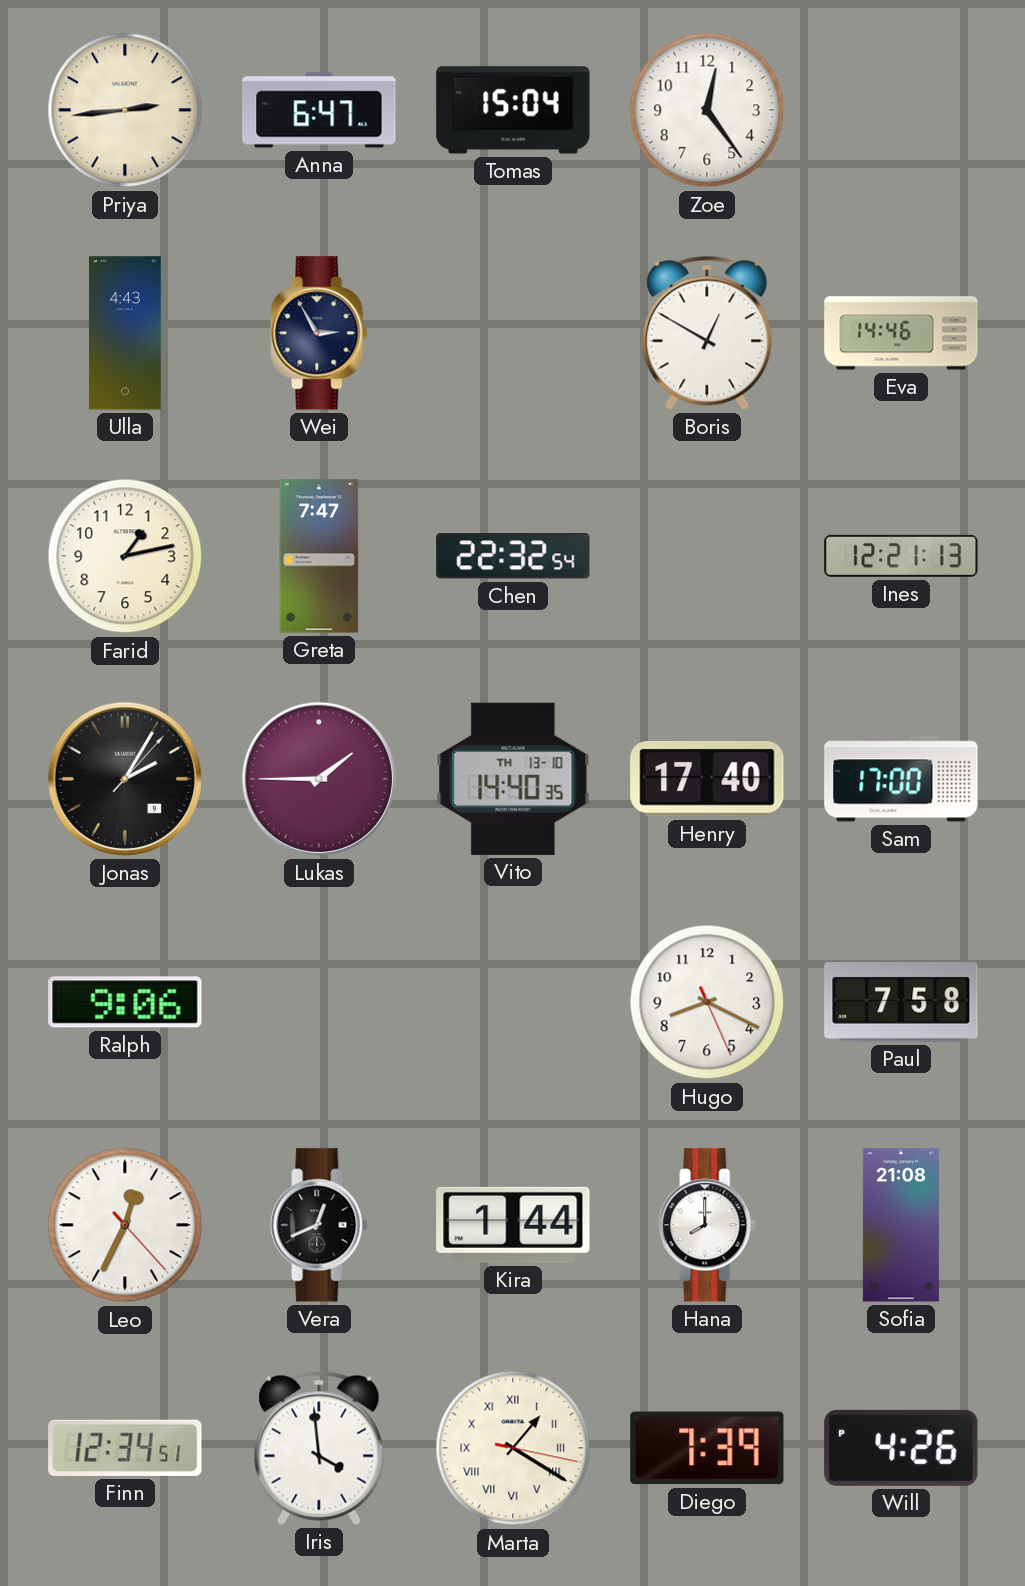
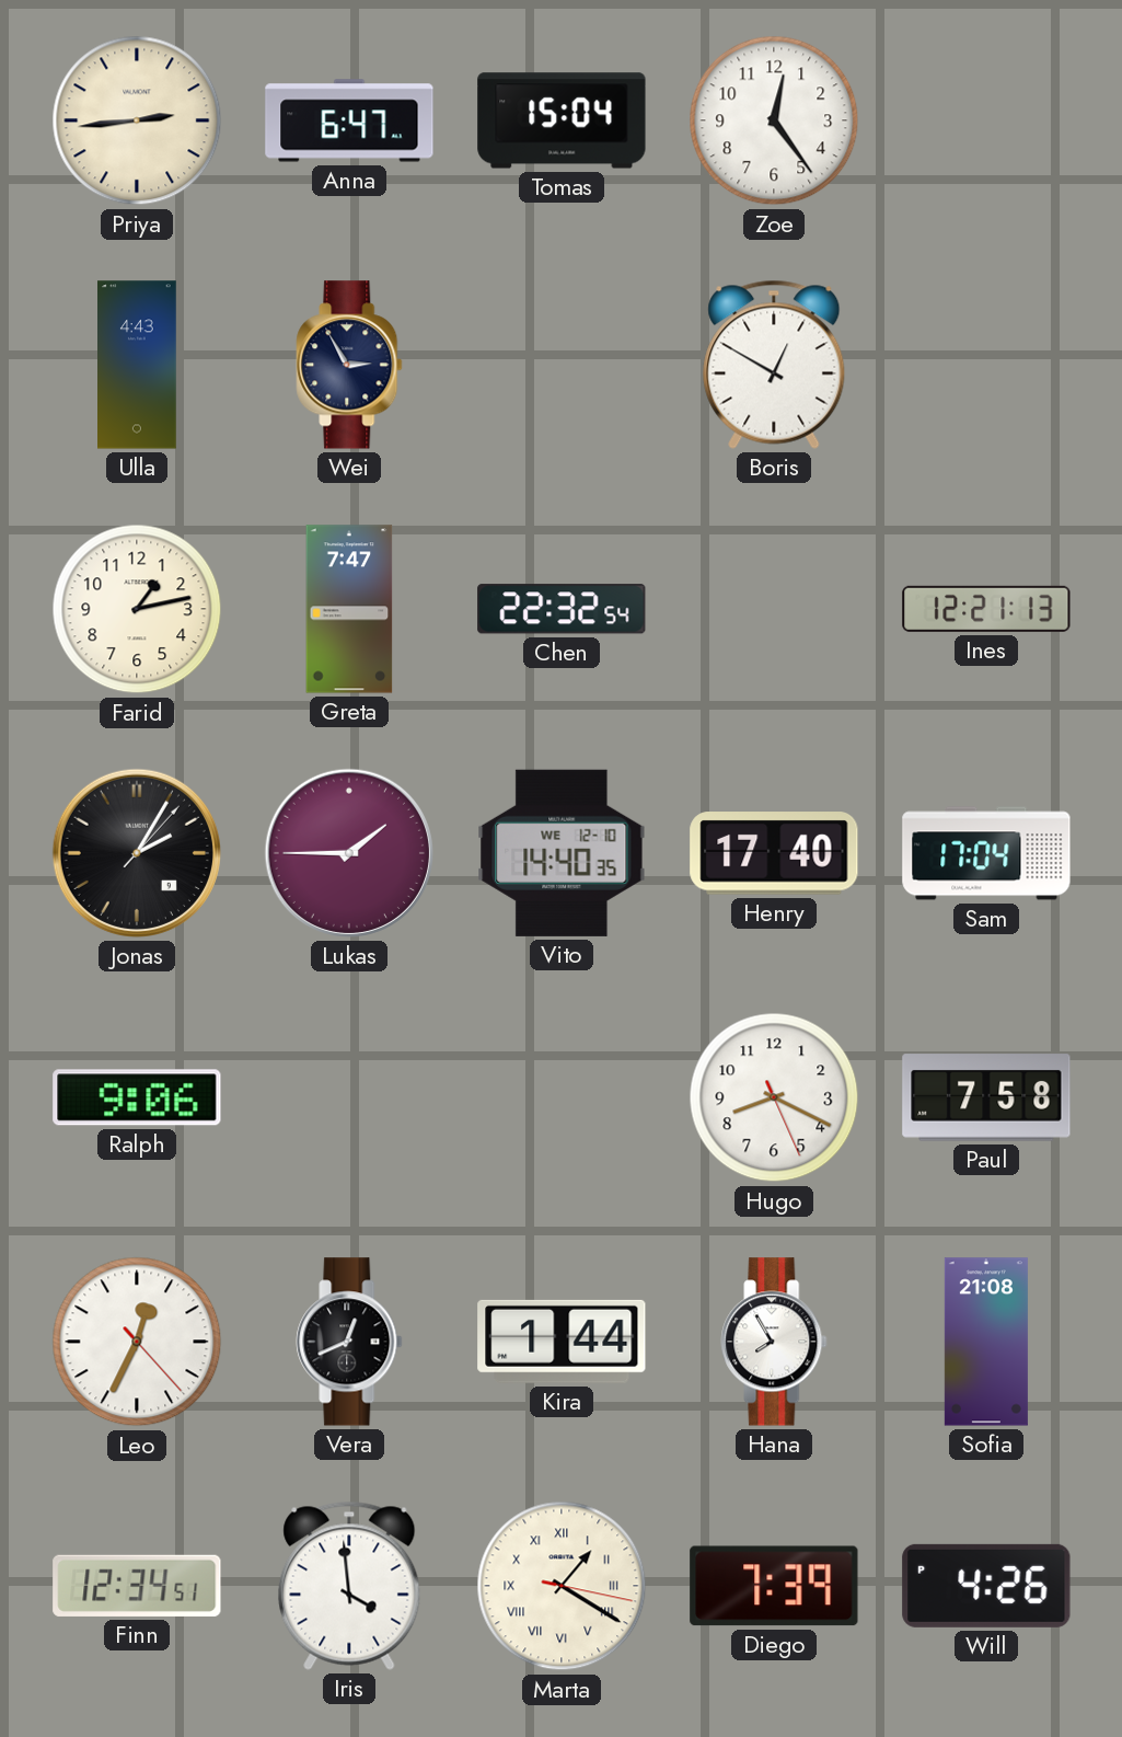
Eva: 14:46 -> none (901, 333)
Vito date: TH 13-10 -> WE 12-10 (562, 853)
Sam: 17:00 -> 17:04 (986, 853)
Hana: 8:00 -> 7:55 (774, 1342)
